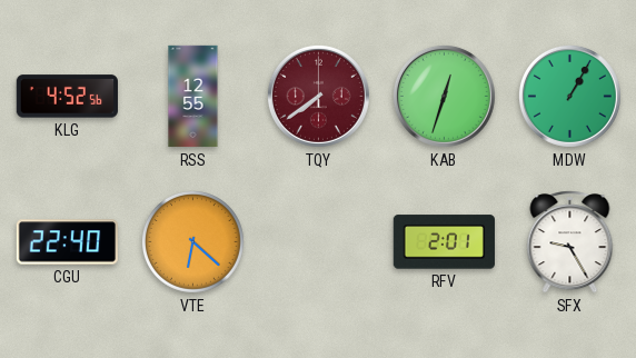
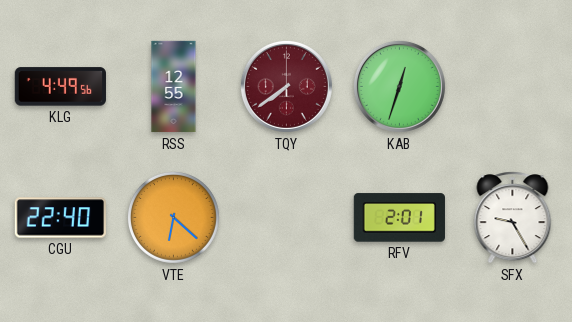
KLG: 4:52 -> 4:49 (60, 87)
MDW: 1:05 -> none (569, 96)
